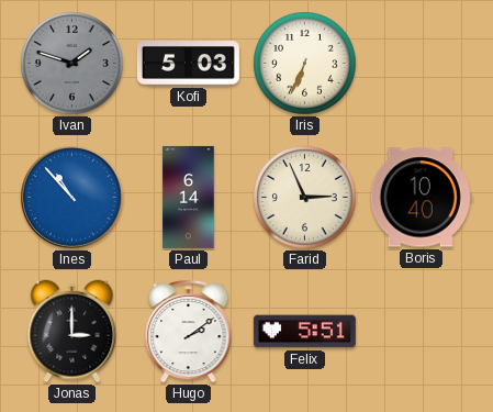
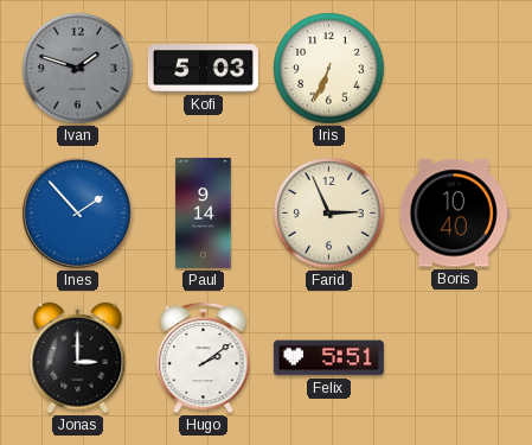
Ines: 10:53 -> 1:53 (77, 212)
Paul: 6:14 -> 9:14 (204, 212)
